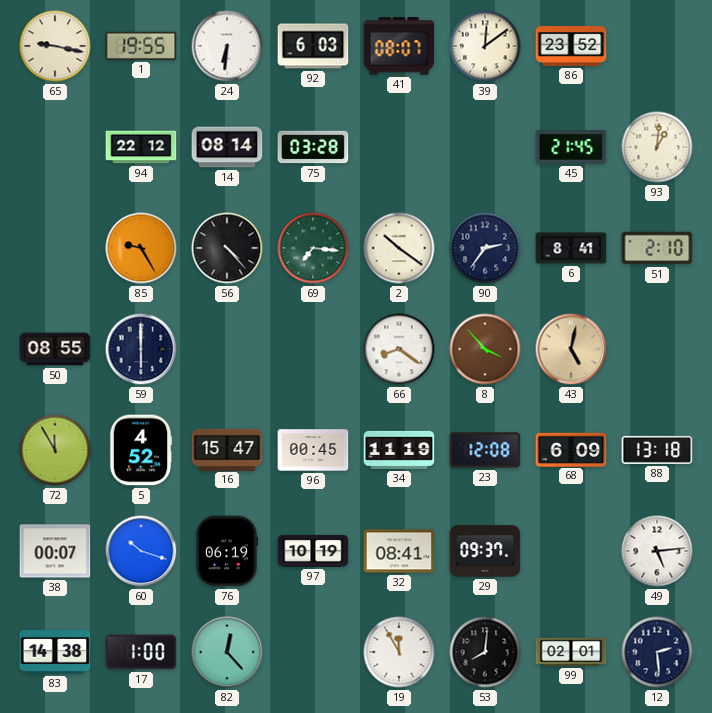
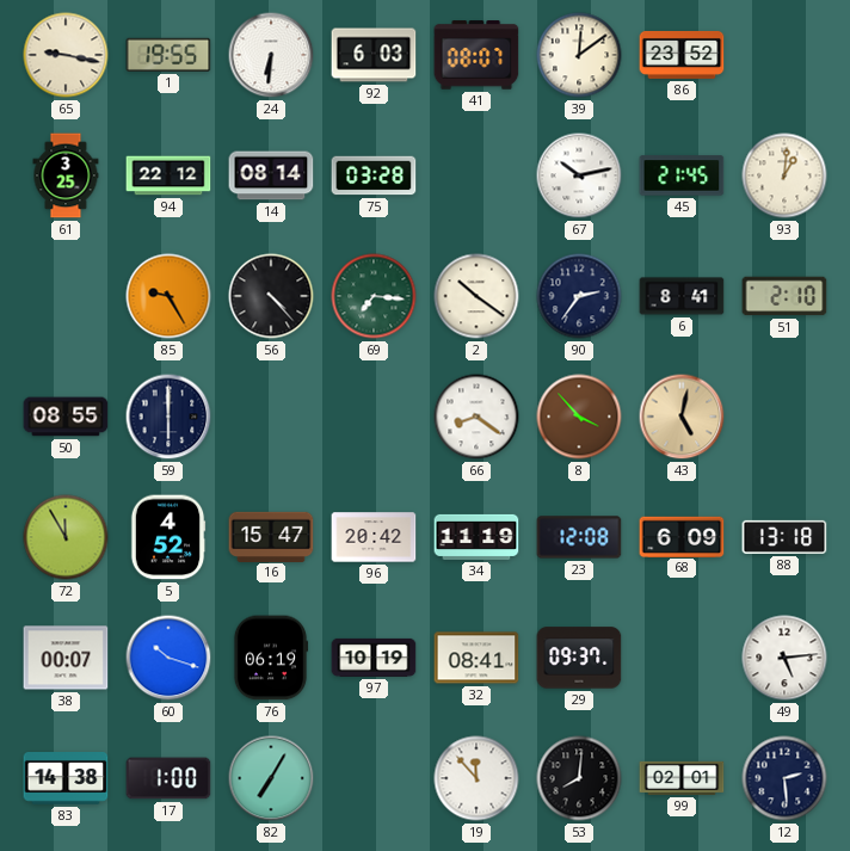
61: none -> 3:25 (66, 175)
67: none -> 10:13 (579, 175)
96: 00:45 -> 20:42 (374, 537)
82: 12:23 -> 7:05 (271, 778)
19: 11:55 -> 11:53 (476, 778)
